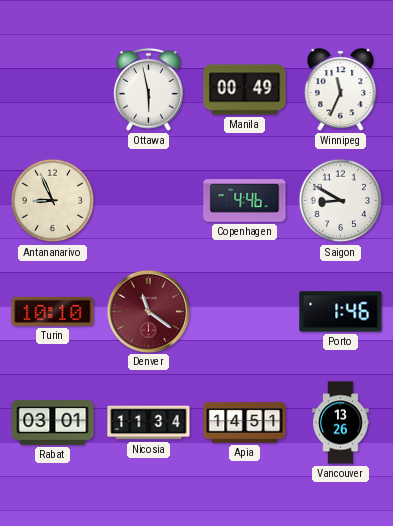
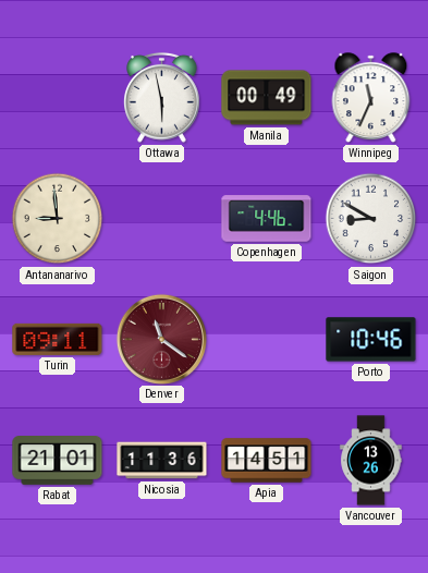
Antananarivo: 8:56 -> 8:59 (58, 219)
Turin: 10:10 -> 09:11 (58, 339)
Porto: 1:46 -> 10:46 (371, 340)
Rabat: 03:01 -> 21:01 (58, 461)
Nicosia: 11:34 -> 11:36 (162, 461)
